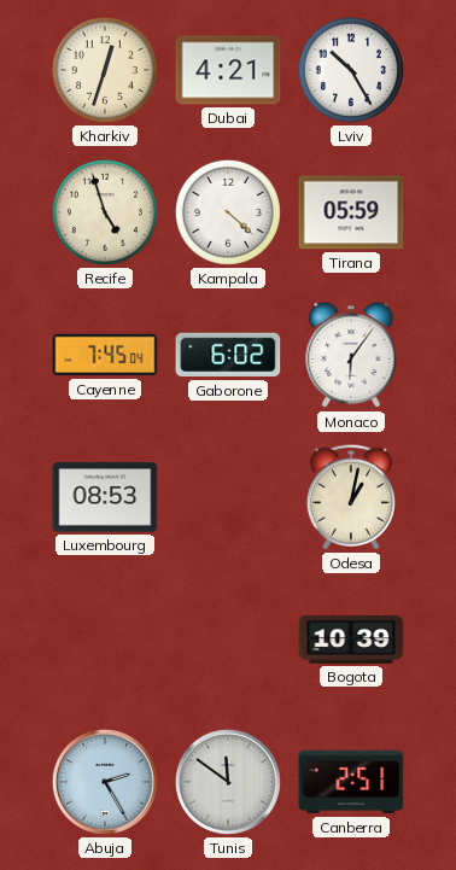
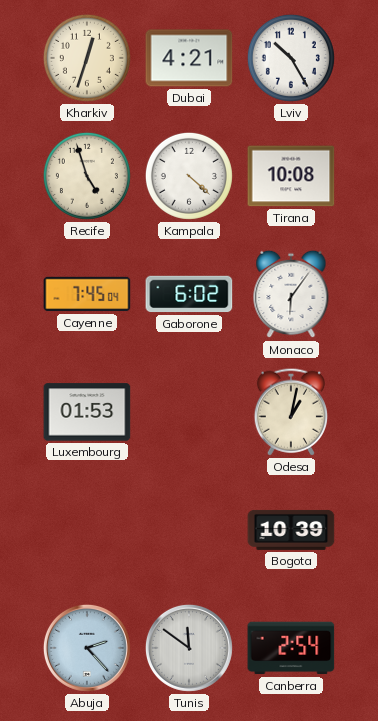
Tirana: 05:59 -> 10:08 (291, 176)
Luxembourg: 08:53 -> 01:53 (87, 412)
Abuja: 2:25 -> 2:23 (87, 648)
Canberra: 2:51 -> 2:54 (291, 648)
